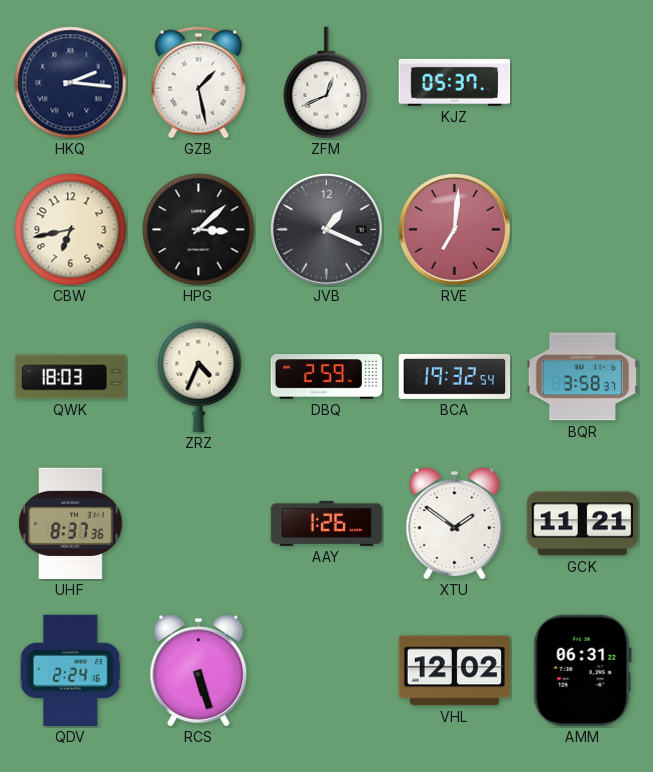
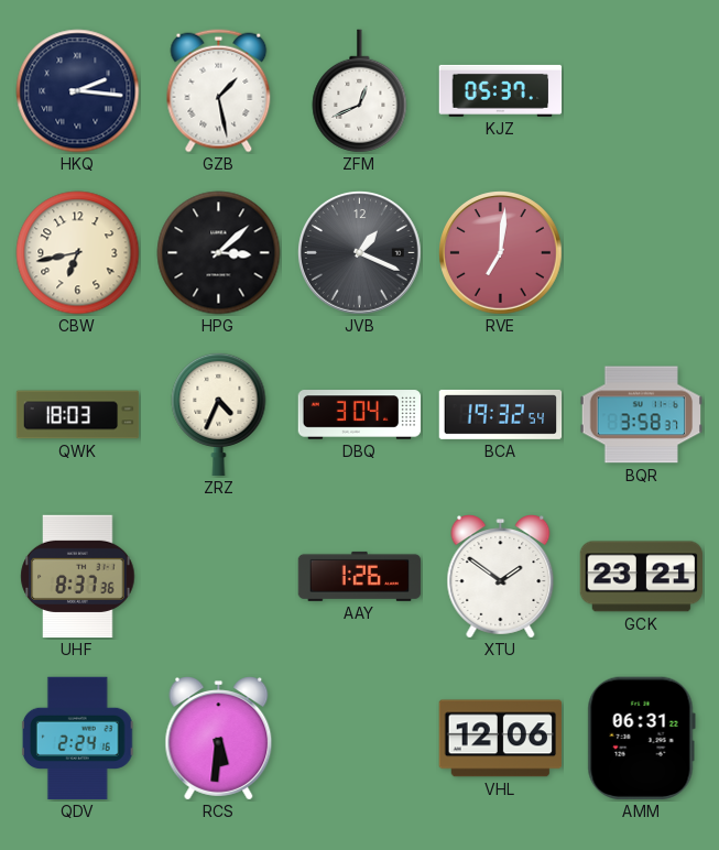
DBQ: 2:59 -> 3:04 (360, 415)
GCK: 11:21 -> 23:21 (642, 577)
RCS: 5:27 -> 5:31 (219, 739)
VHL: 12:02 -> 12:06 (500, 739)
